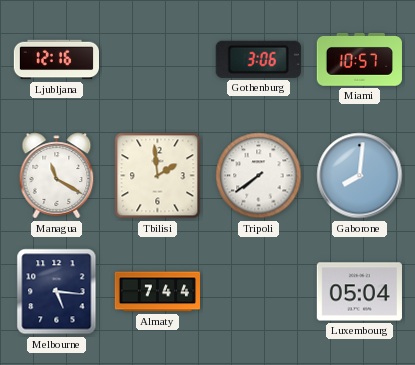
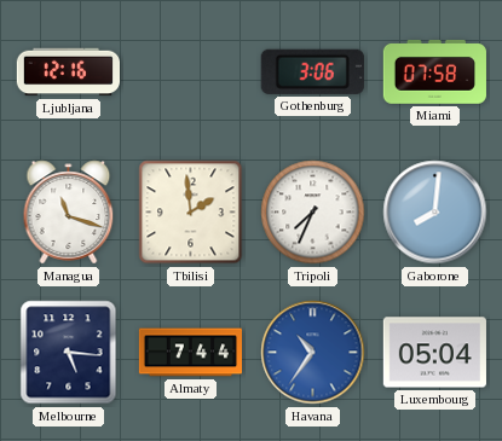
Miami: 10:57 -> 07:58 (434, 72)
Managua: 11:20 -> 11:18 (69, 213)
Tripoli: 7:39 -> 7:34 (313, 213)
Havana: none -> 10:36 (313, 353)
